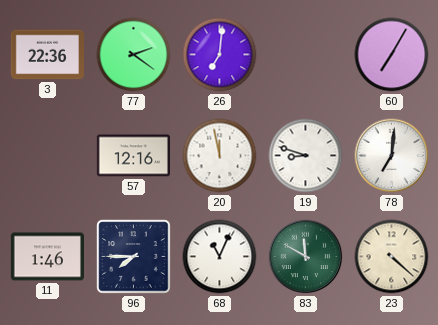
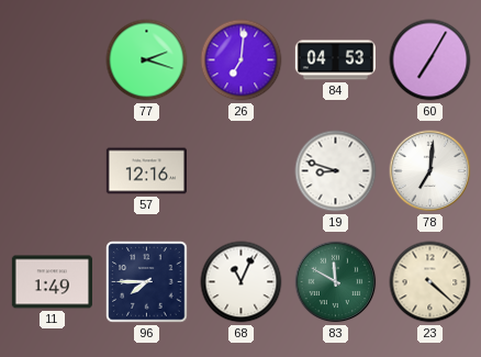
3: 22:36 -> none (47, 55)
77: 2:21 -> 2:18 (147, 60)
84: none -> 04:53 (335, 60)
20: 11:58 -> none (220, 156)
11: 1:46 -> 1:49 (52, 282)
